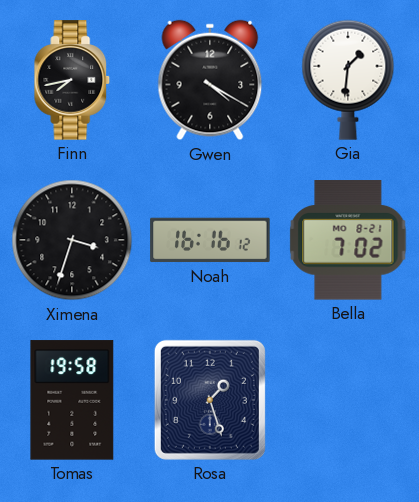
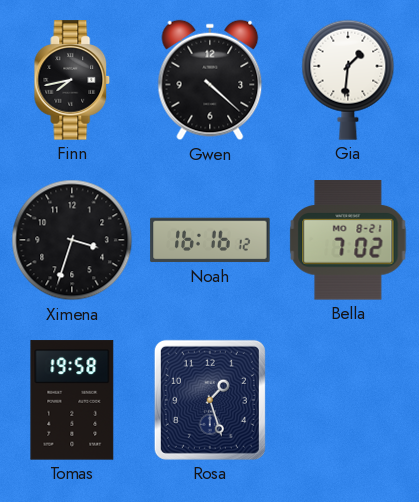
Gwen: 4:20 -> 4:22 (210, 80)
